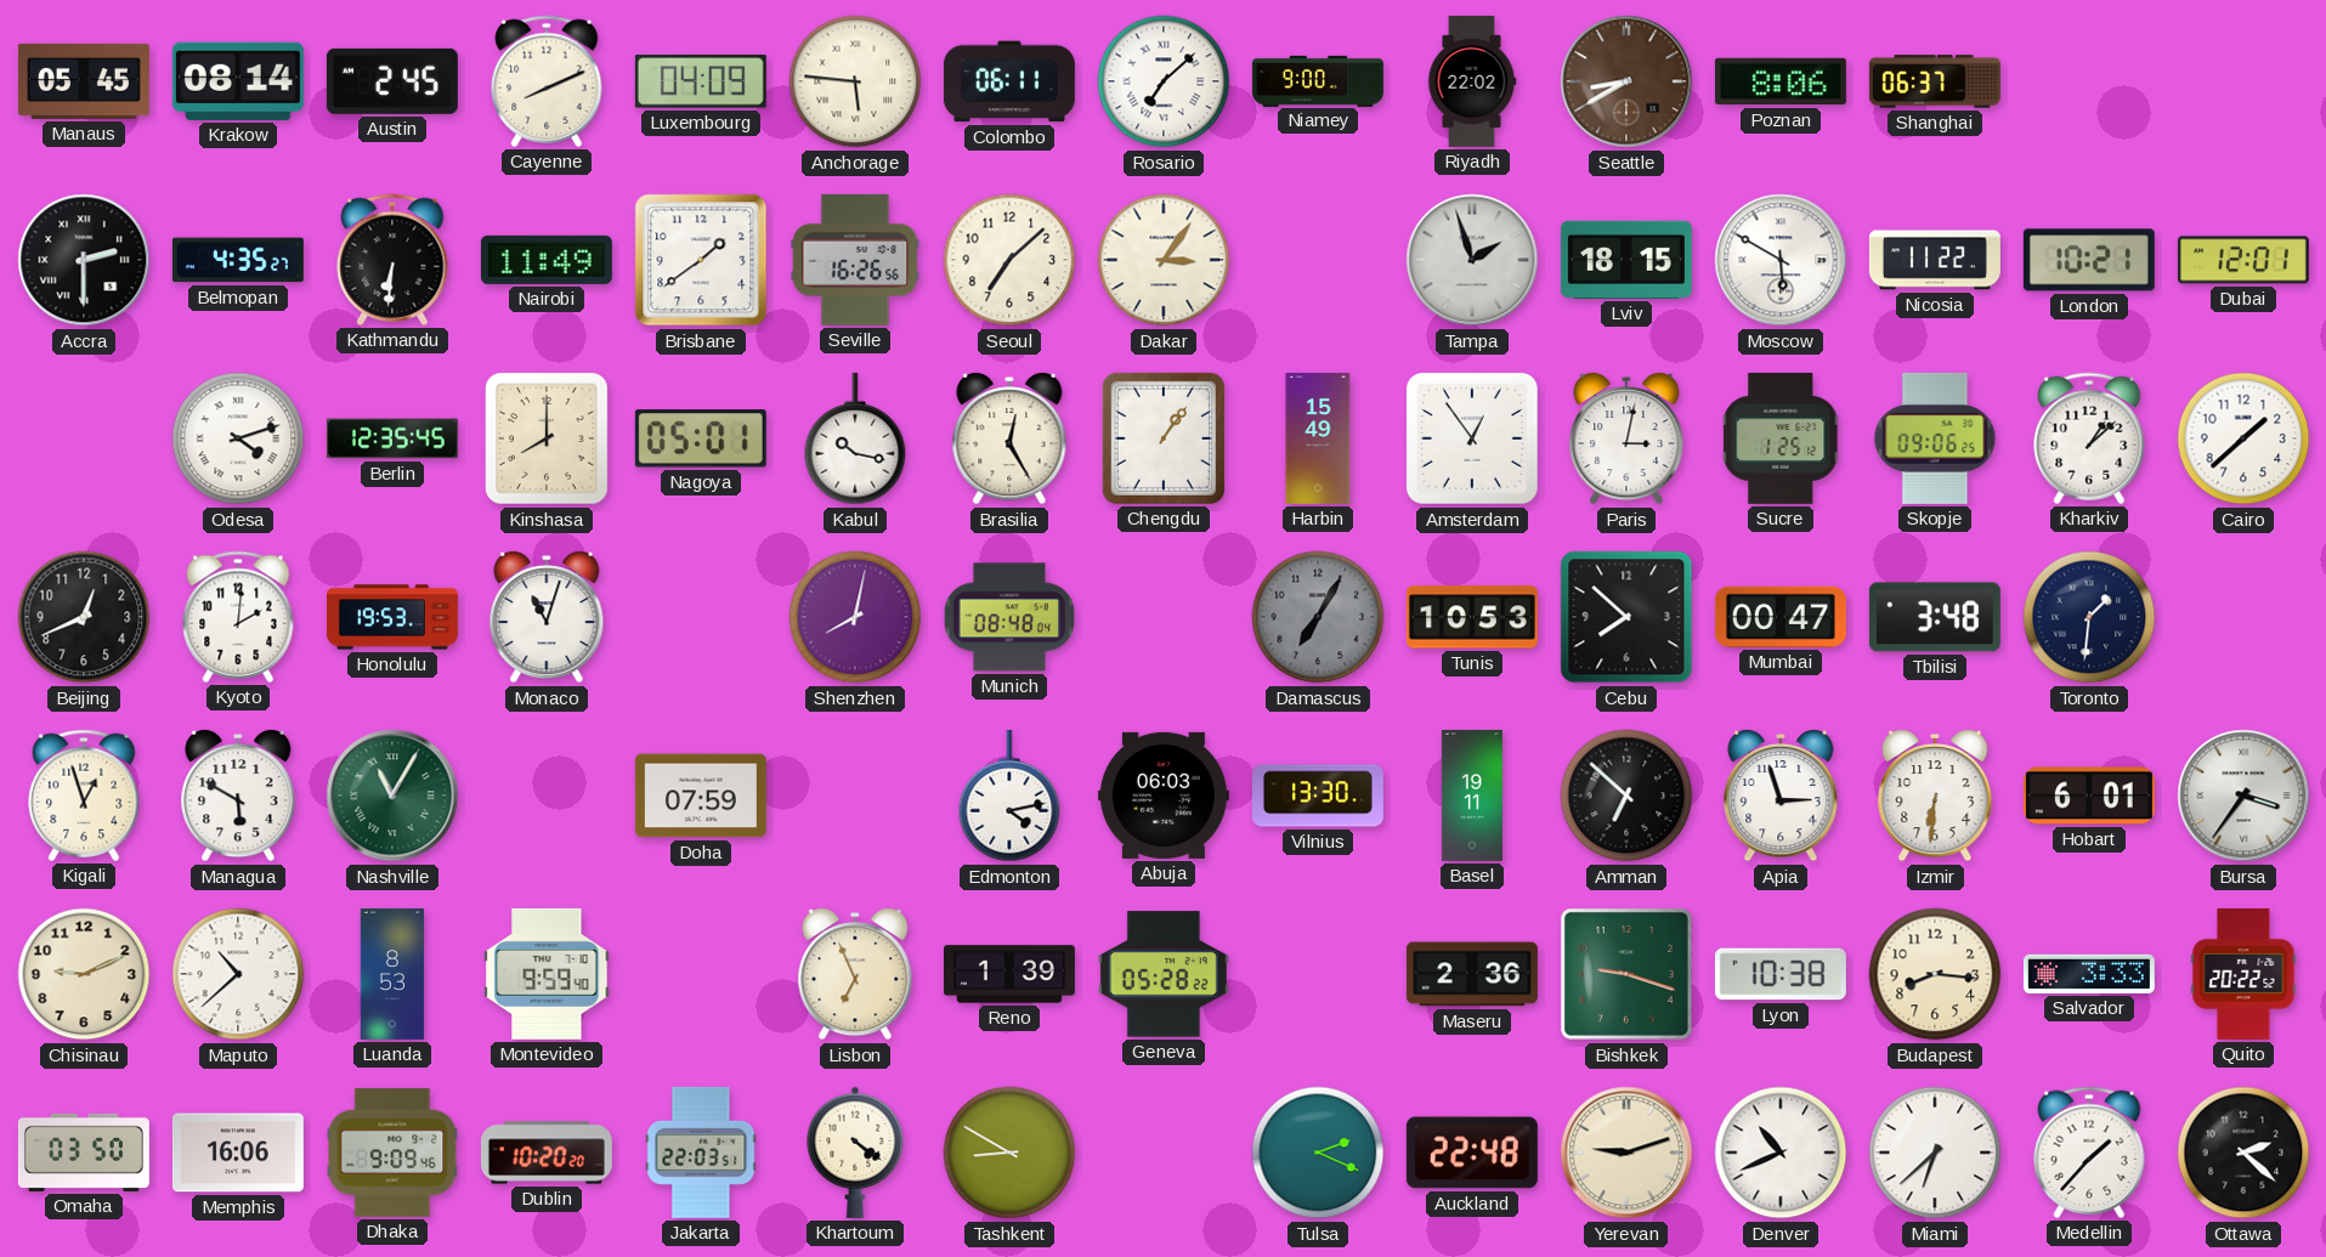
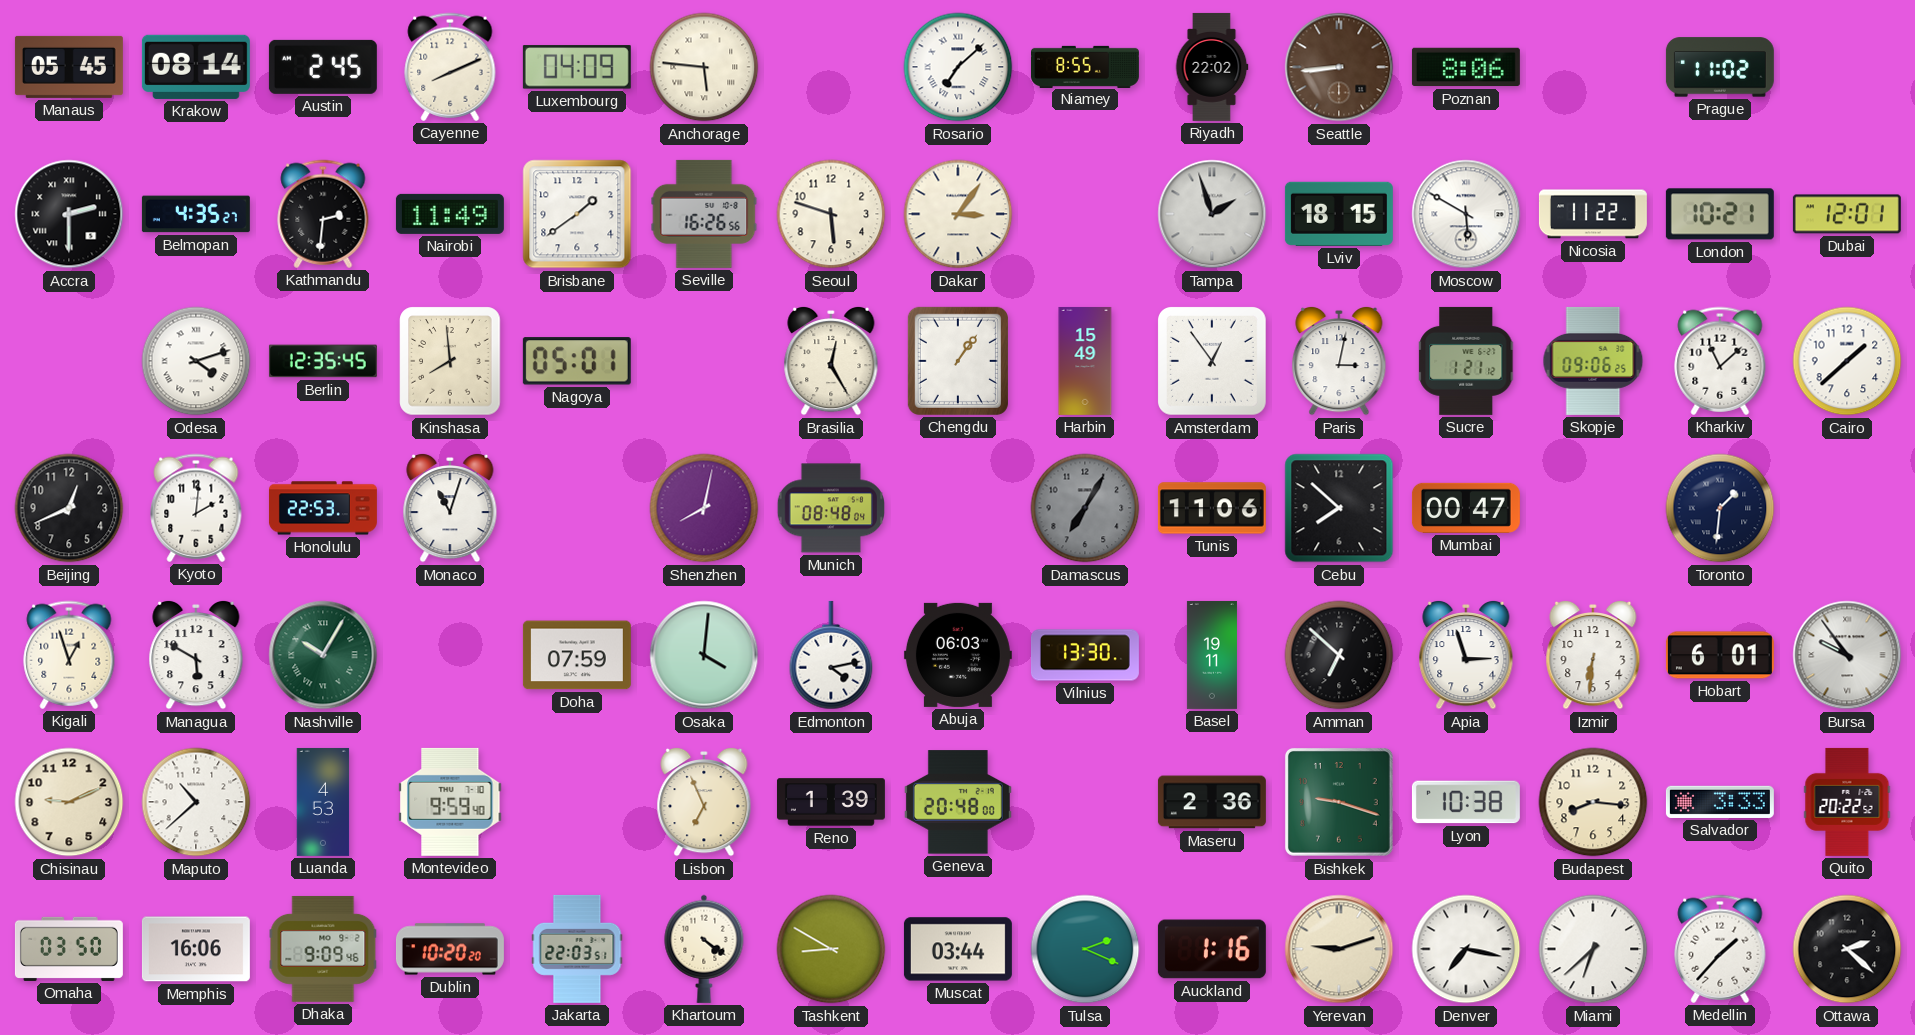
Colombo: 06:11 -> none (1009, 81)
Niamey: 9:00 -> 8:55 (1085, 66)
Seattle: 8:40 -> 8:44 (1339, 67)
Shanghai: 06:37 -> none (1935, 81)
Prague: none -> 11:02 (1720, 67)
Kathmandu: 6:31 -> 2:31 (323, 214)
Seoul: 7:08 -> 5:48 (831, 214)
Kinshasa: 8:00 -> 7:59 (450, 361)
Kabul: 10:17 -> none (855, 438)
Sucre: 1:25 -> 1:21 (1467, 361)
Kharkiv: 1:08 -> 11:08 (1720, 361)
Honolulu: 19:53 -> 22:53 (323, 508)
Tunis: 10:53 -> 11:06 (1212, 508)
Tbilisi: 3:48 -> none (1935, 617)
Nashville: 11:05 -> 10:05 (323, 655)
Osaka: none -> 4:01 (704, 655)
Bursa: 3:36 -> 9:54 (1847, 655)
Luanda: 8:53 -> 4:53 (323, 802)
Geneva: 05:28 -> 20:48 (958, 802)
Muscat: none -> 03:44 (958, 949)
Auckland: 22:48 -> 1:16 (1212, 949)
Denver: 10:41 -> 7:17 (1466, 949)
